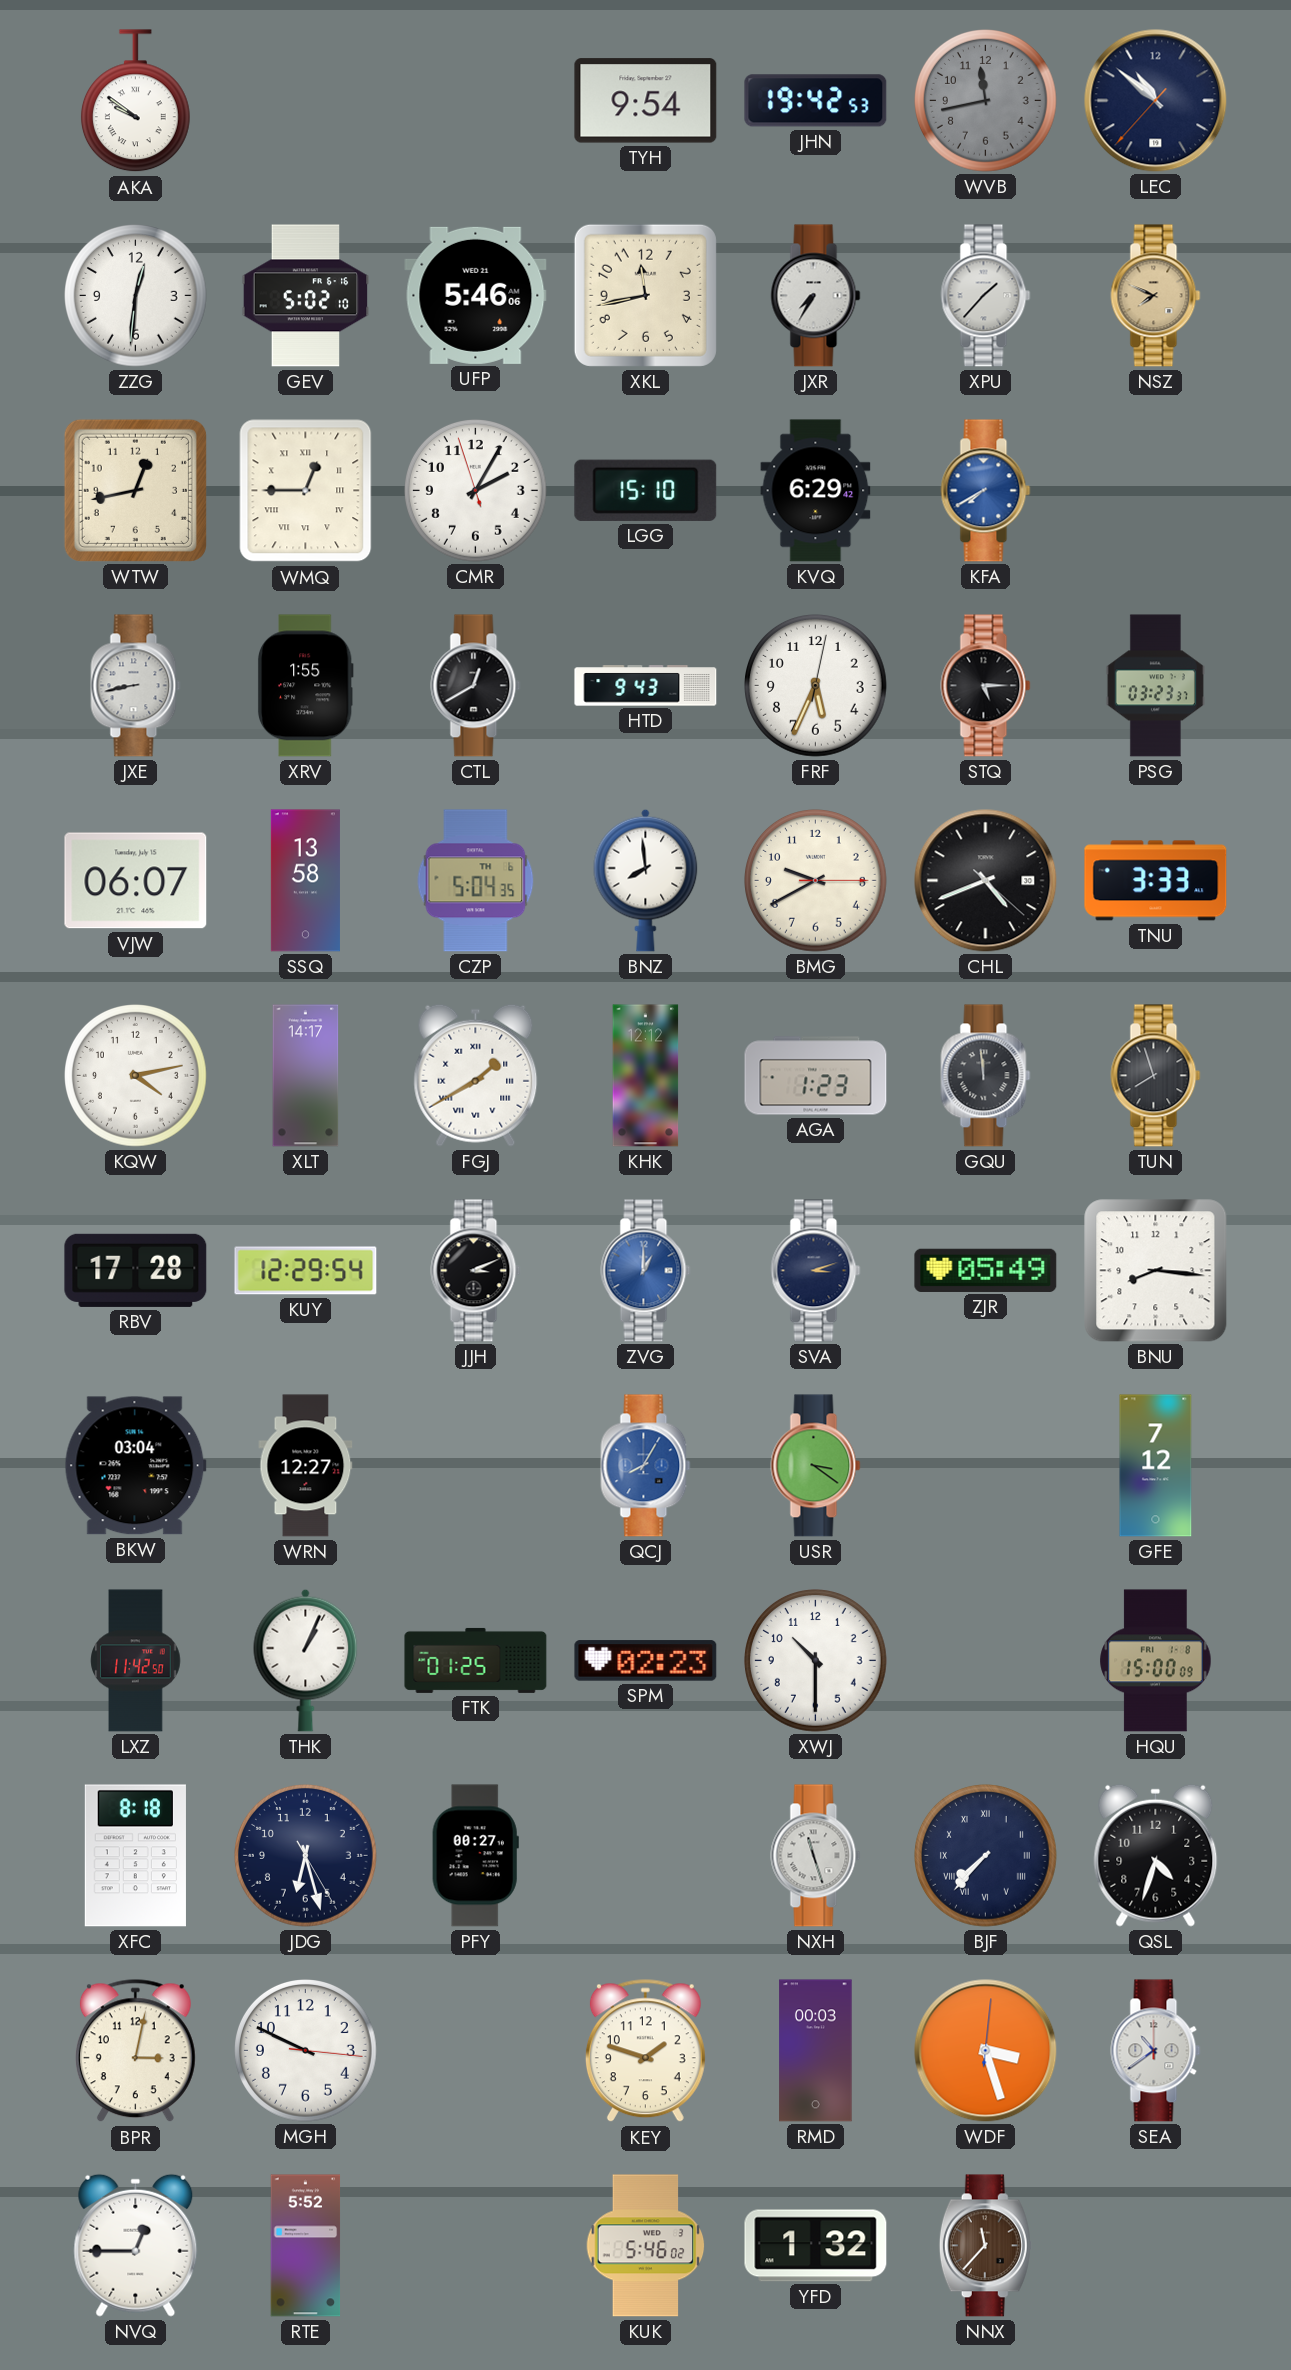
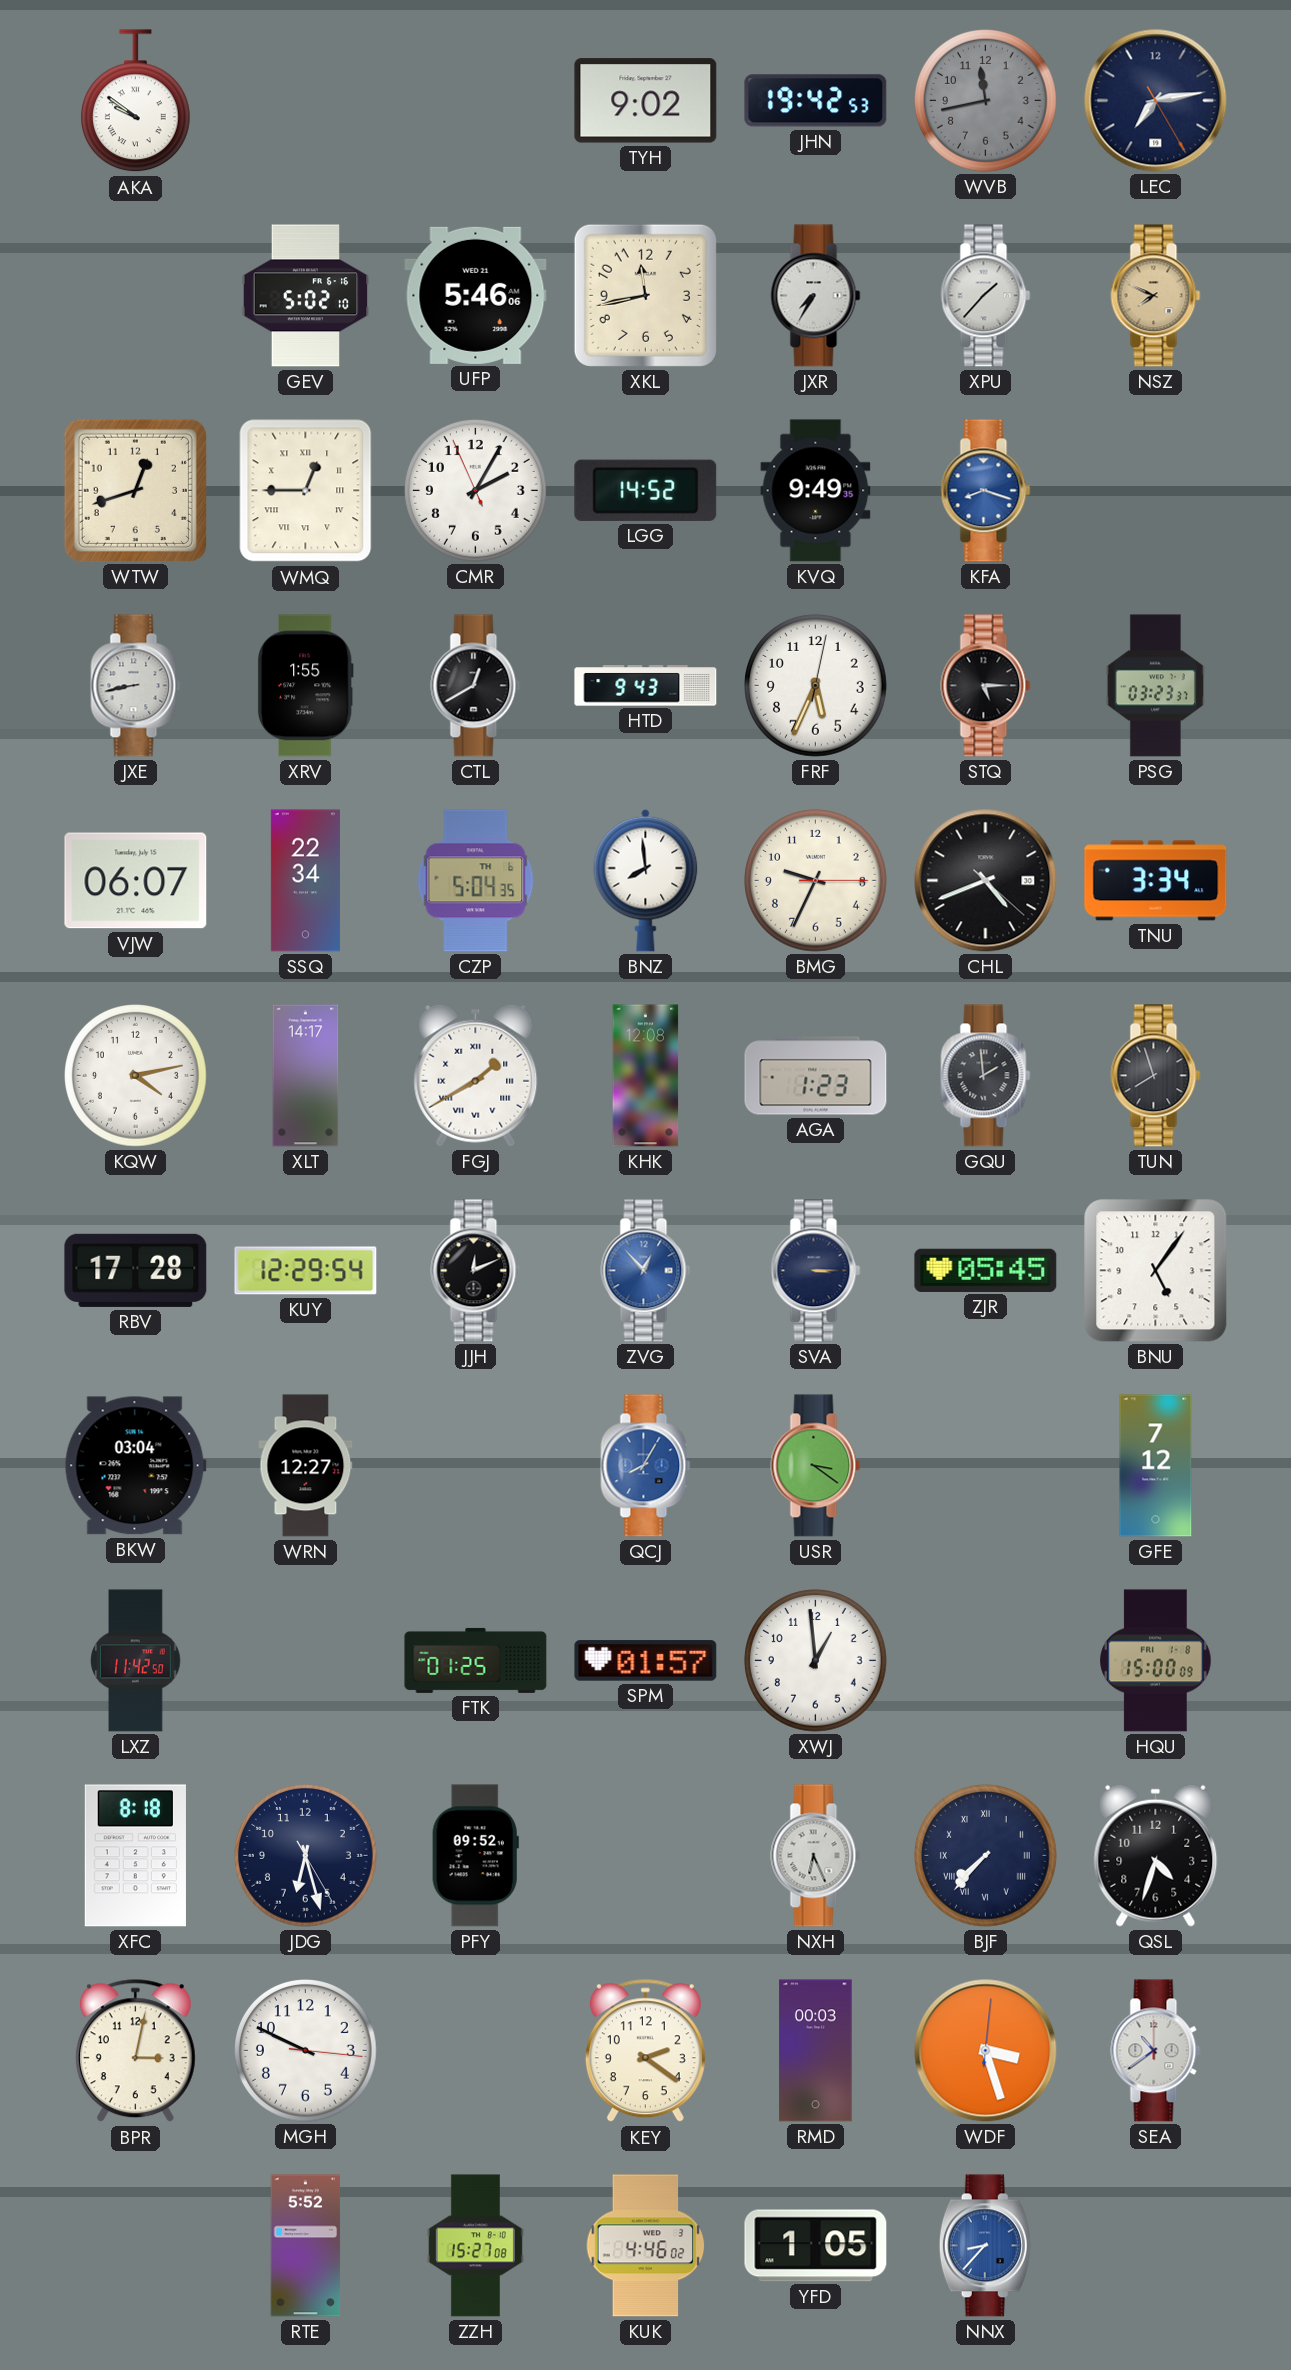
TYH: 9:54 -> 9:02 (646, 101)
LEC: 10:51 -> 7:13 (1156, 101)
ZZG: 12:31 -> none (136, 296)
WTW: 12:43 -> 12:42 (135, 490)
CMR: 2:04:57 -> 2:04:56 (476, 491)
LGG: 15:10 -> 14:52 (646, 490)
KVQ: 6:29 -> 9:49 (816, 491)
KFA: 7:40 -> 8:18 (986, 491)
SSQ: 13:58 -> 22:34 (305, 881)
BMG: 9:40 -> 9:34 (816, 881)
TNU: 3:33 -> 3:34 (1156, 881)
KHK: 12:12 -> 12:08 (646, 1076)
GQU: 11:59 -> 1:59 (986, 1076)
JJH: 3:11 -> 12:11 (476, 1271)
ZVG: 1:00 -> 12:53 (646, 1271)
SVA: 3:12 -> 3:15 (816, 1271)
ZJR: 05:49 -> 05:45 (986, 1270)
BNU: 8:16 -> 5:06 (1156, 1271)
THK: 1:04 -> none (306, 1660)
SPM: 02:23 -> 01:57 (646, 1661)
XWJ: 10:30 -> 12:59 (816, 1661)
PFY: 00:27 -> 09:52 (475, 1856)
NXH: 11:27 -> 6:26 (816, 1856)
KEY: 1:48 -> 2:21 (645, 2051)
NVQ: 12:45 -> none (136, 2245)
ZZH: none -> 15:27 (475, 2246)
KUK: 5:46 -> 4:46 (646, 2246)
YFD: 1:32 -> 1:05 (816, 2246)
NNX: 11:37 -> 8:37 (985, 2246)
NNX dial: brown -> blue (985, 2246)
